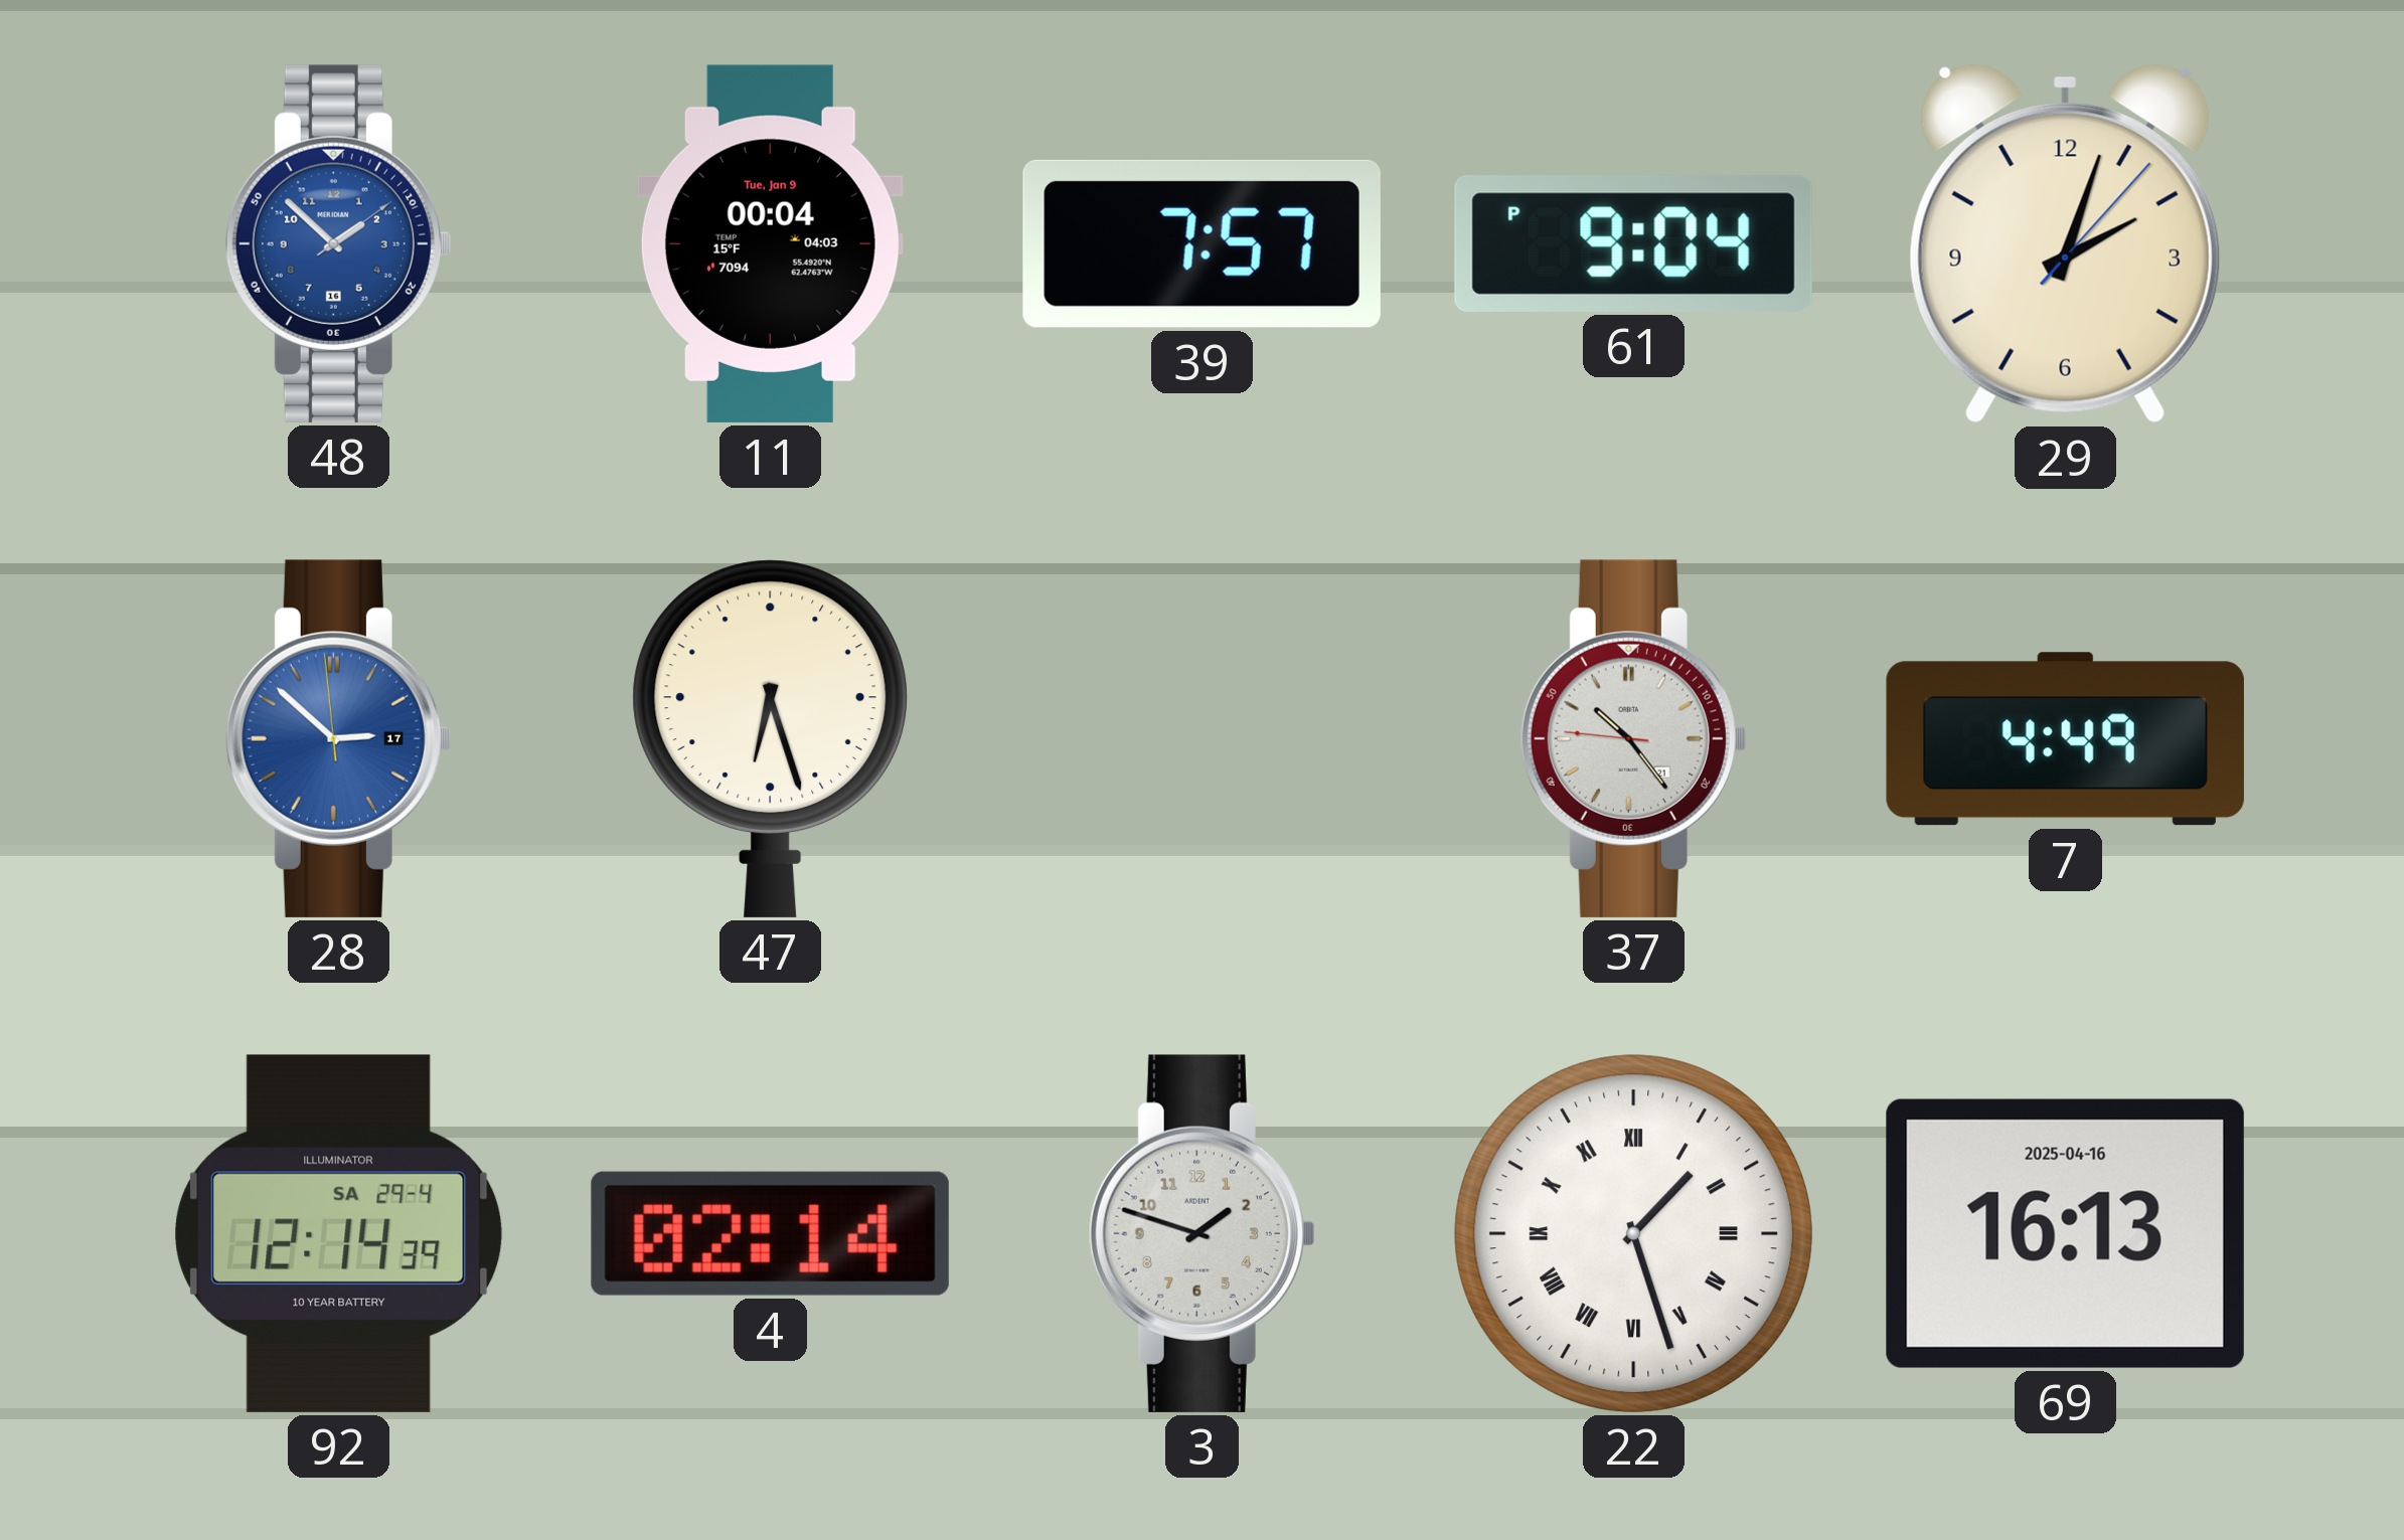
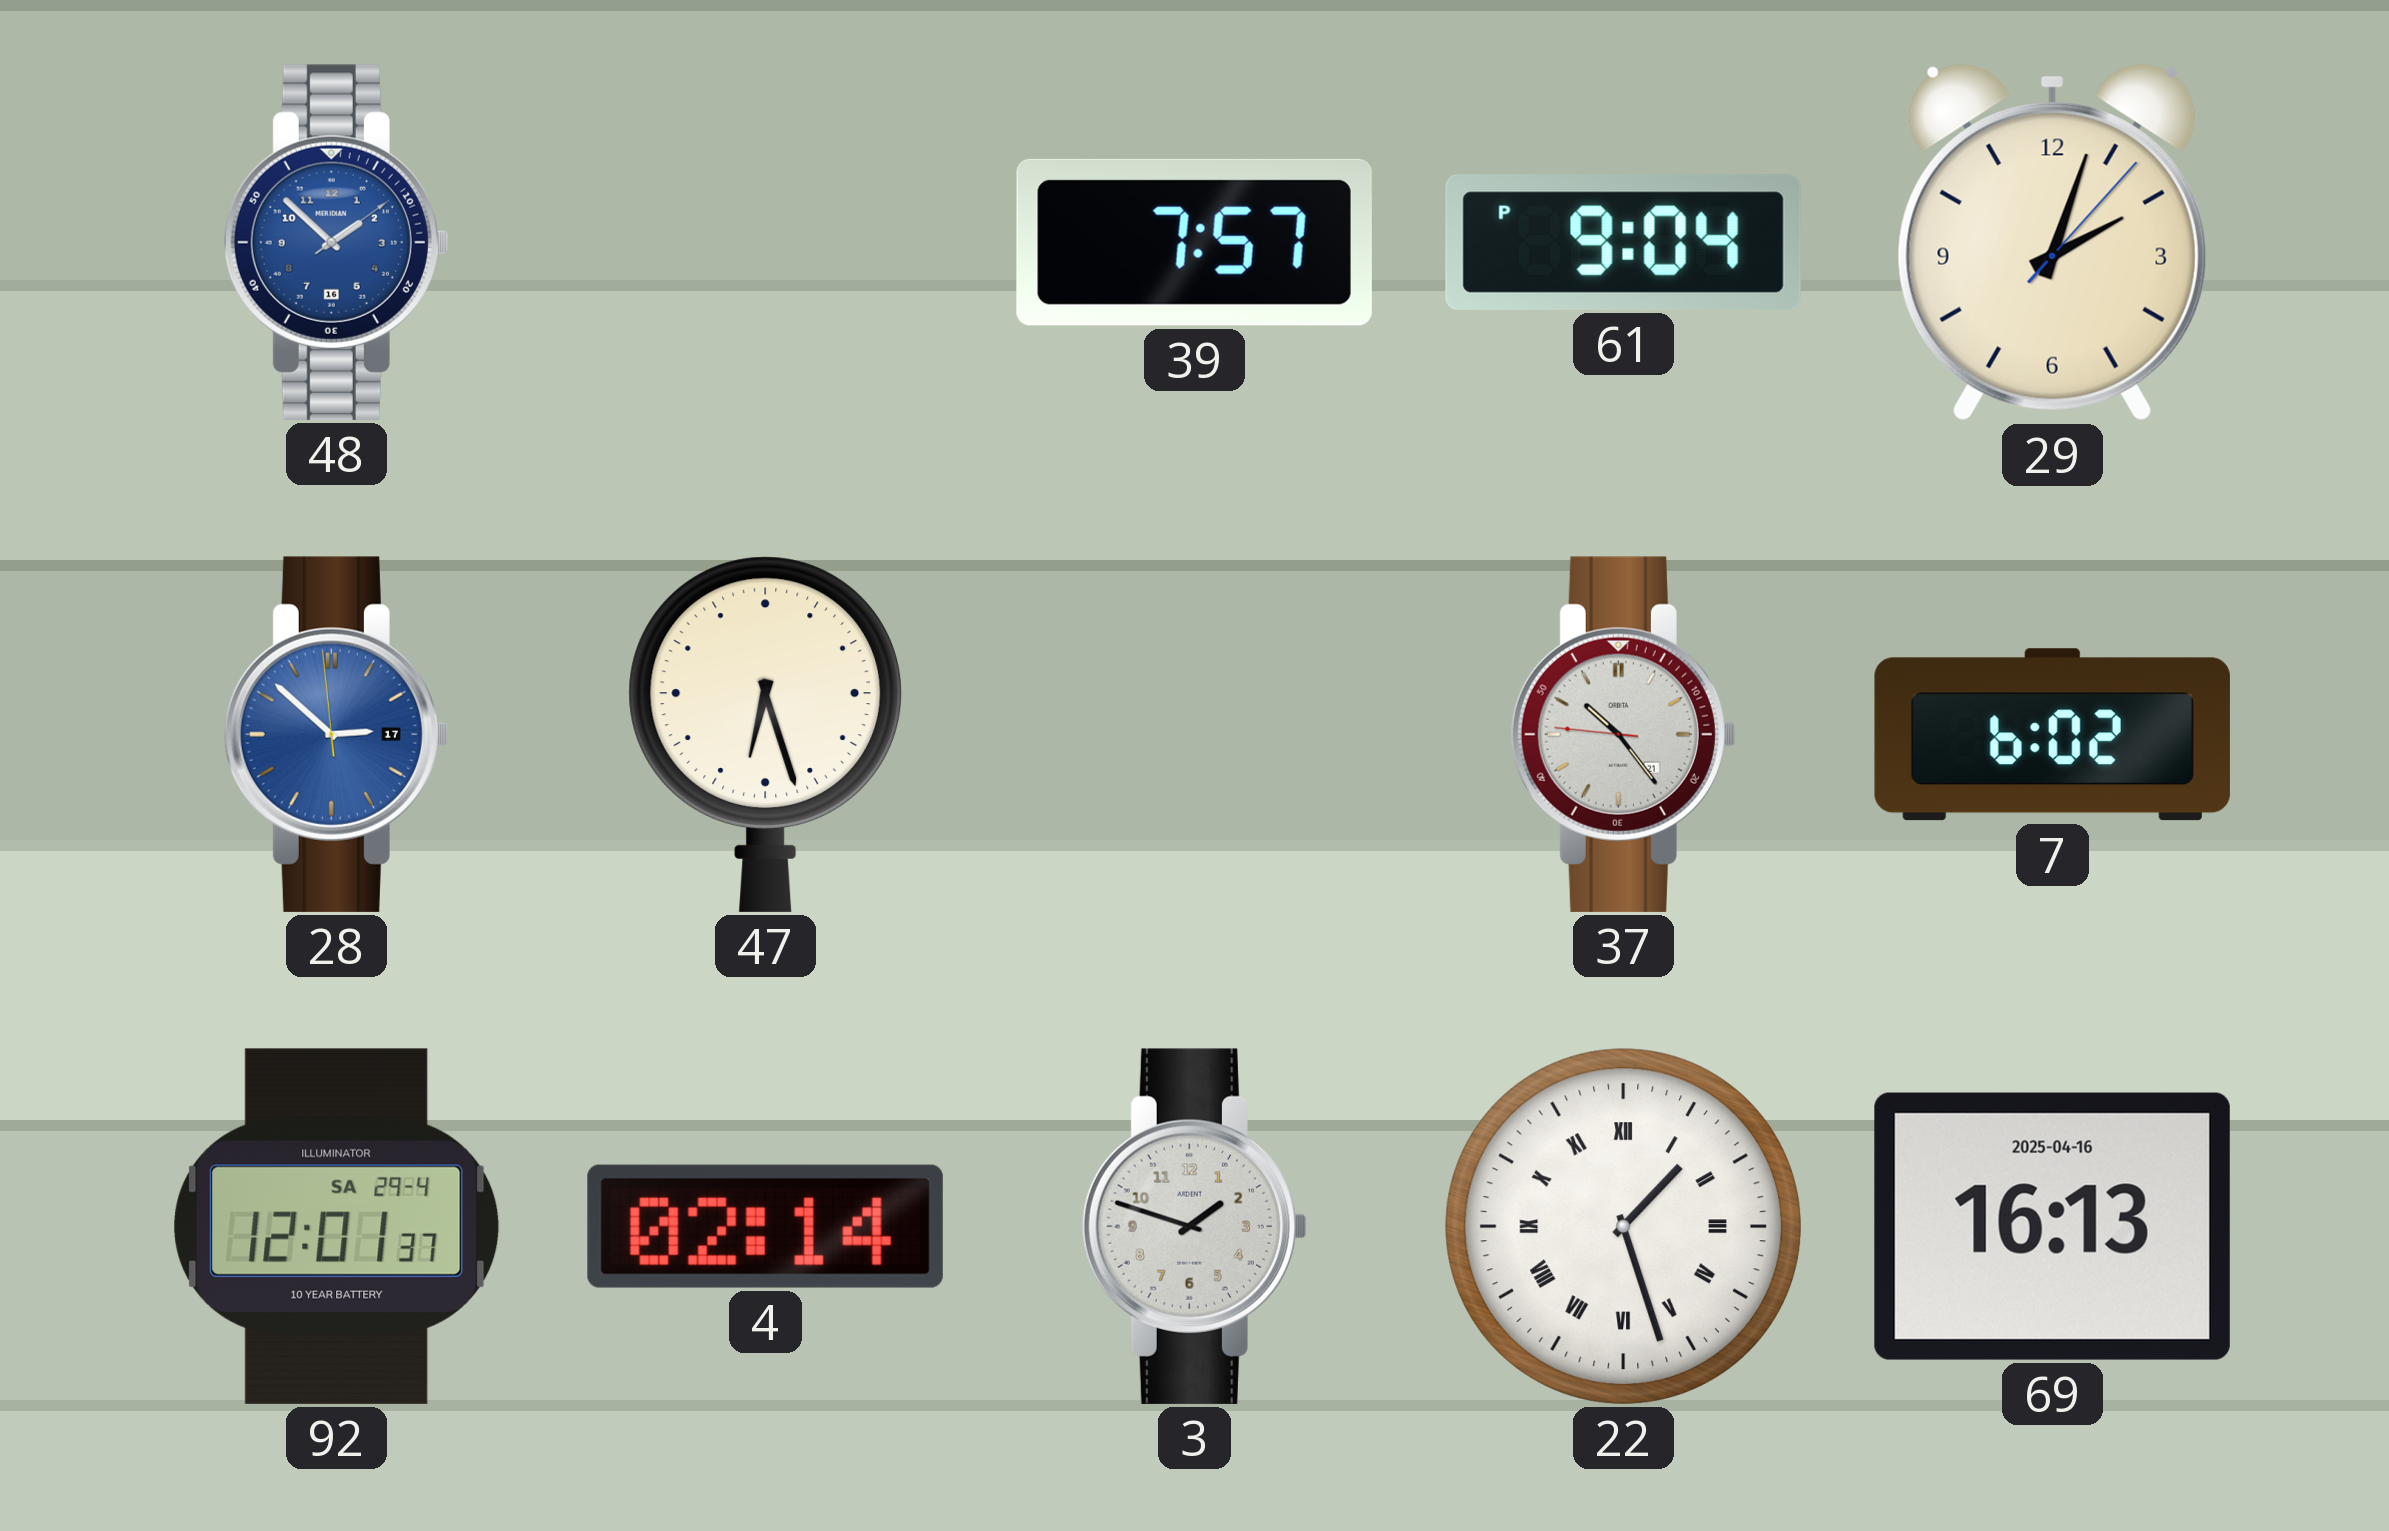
11: 00:04 -> none (770, 243)
7: 4:49 -> 6:02 (2052, 735)
92: 12:14 -> 12:01 (337, 1226)
